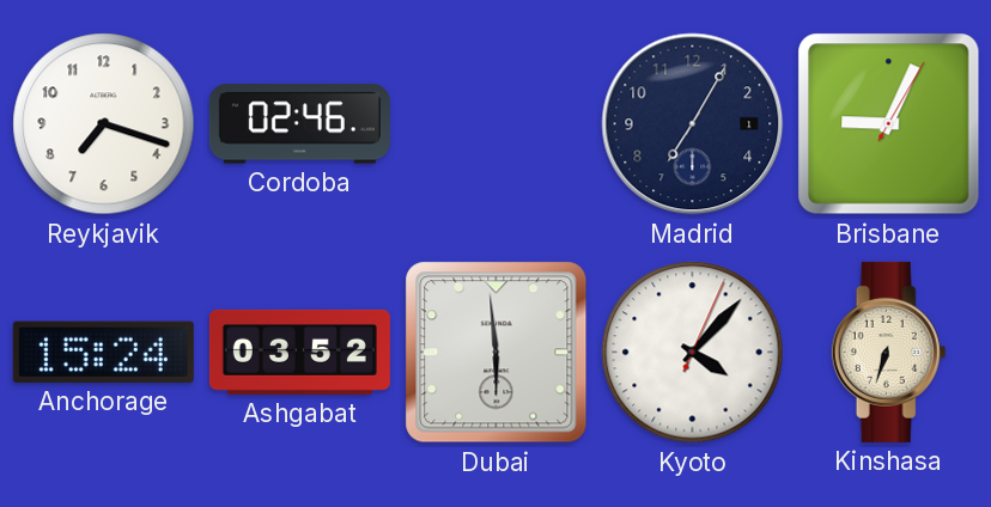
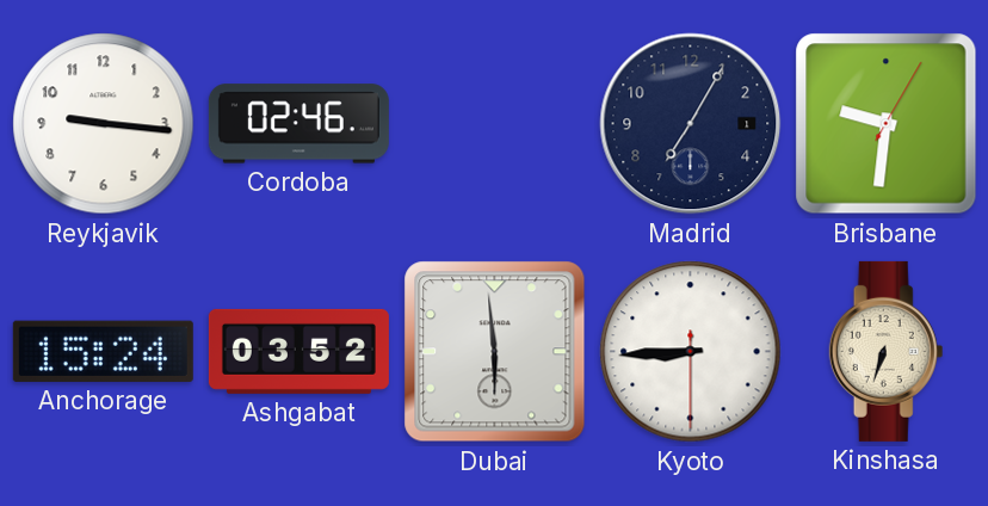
Reykjavik: 7:18 -> 9:16 (104, 124)
Brisbane: 9:04 -> 9:31 (887, 124)
Kyoto: 4:07 -> 8:44 (691, 352)
